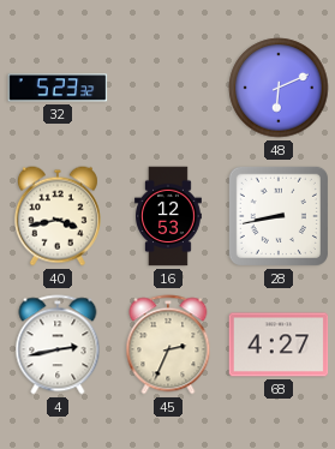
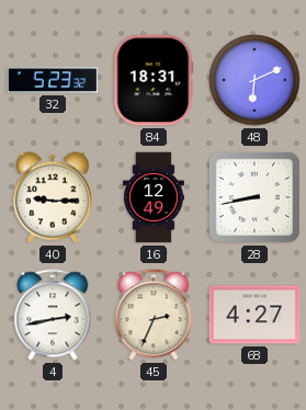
84: none -> 18:31 (154, 80)
40: 3:43 -> 9:15 (53, 197)
16: 12:53 -> 12:49 (155, 197)
